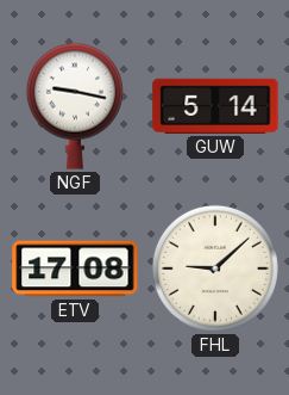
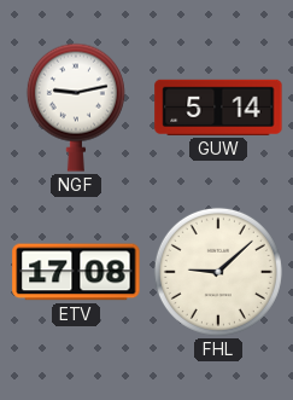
NGF: 9:17 -> 9:13 (76, 108)
